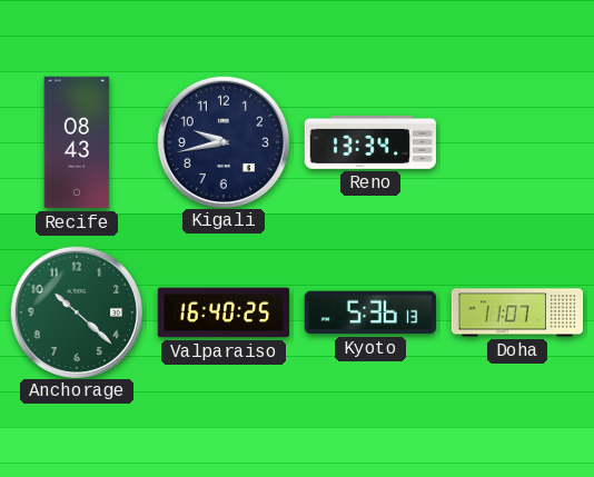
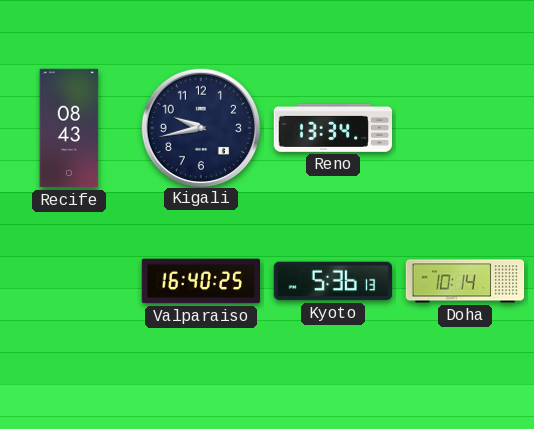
Anchorage: 10:22 -> none (76, 311)
Doha: 11:07 -> 10:14 (465, 281)
